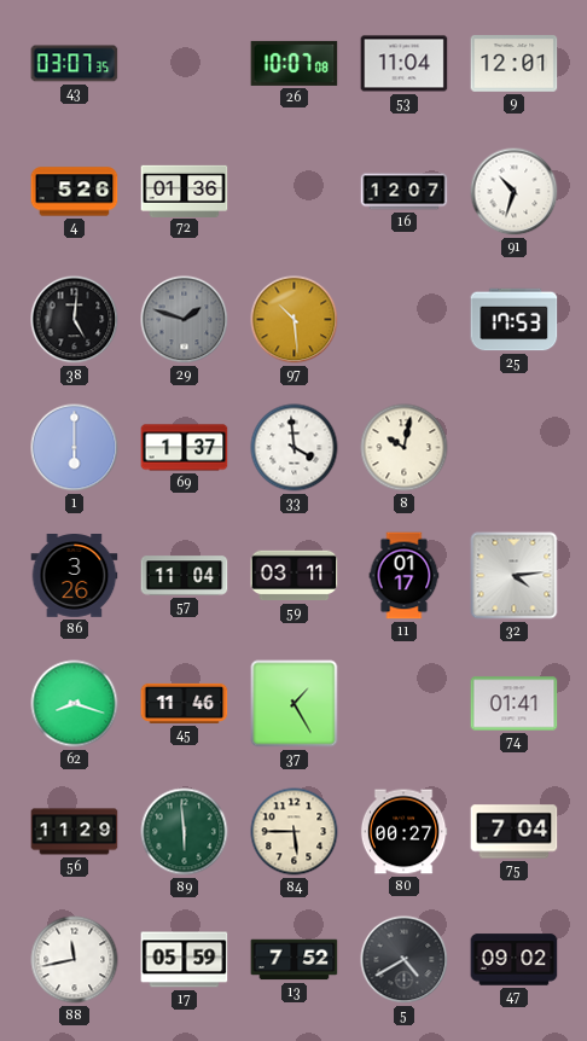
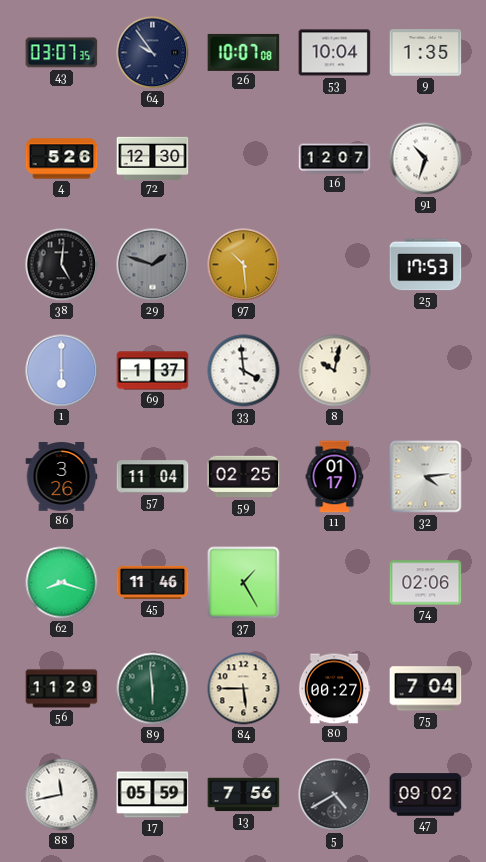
64: none -> 9:54 (153, 53)
53: 11:04 -> 10:04 (335, 53)
9: 12:01 -> 1:35 (426, 53)
72: 01:36 -> 12:30 (153, 158)
59: 03:11 -> 02:25 (244, 477)
74: 01:41 -> 02:06 (426, 583)
13: 7:52 -> 7:56 (244, 795)
